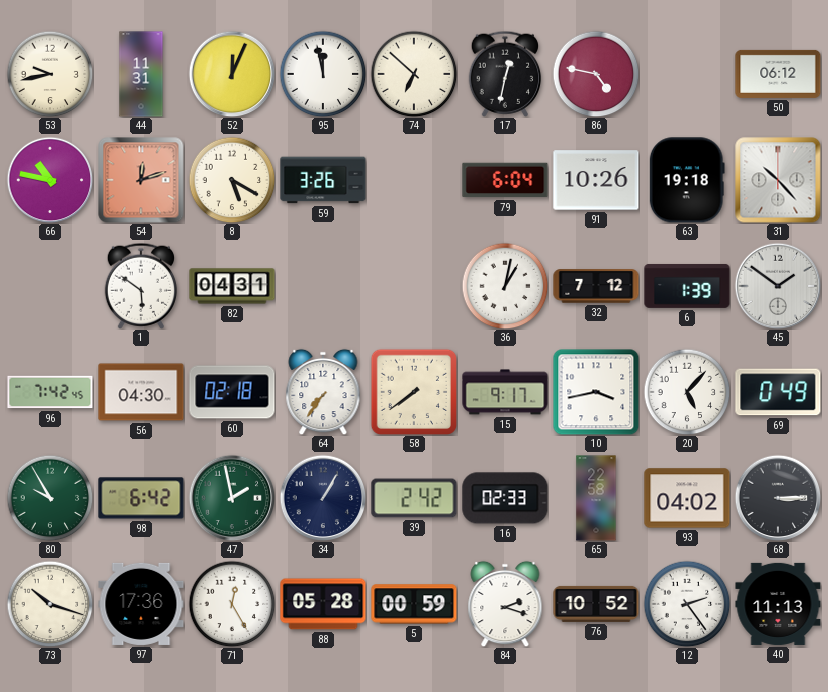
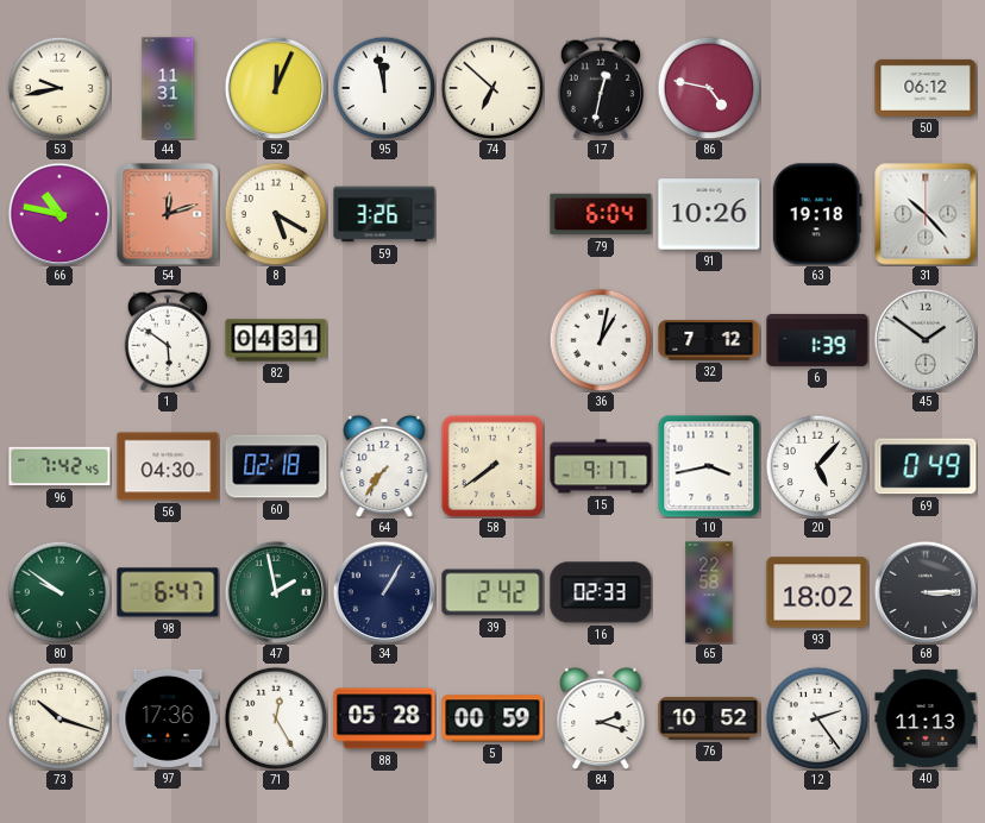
80: 9:55 -> 9:51 (59, 592)
98: 6:42 -> 6:47 (168, 592)
93: 04:02 -> 18:02 (817, 592)
